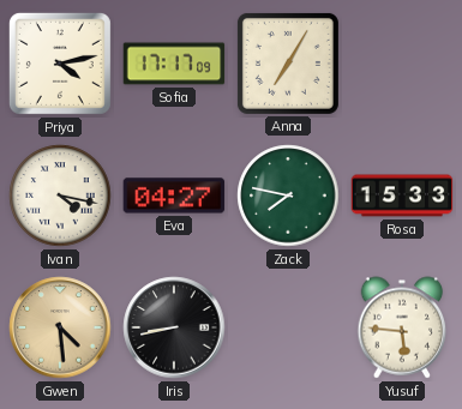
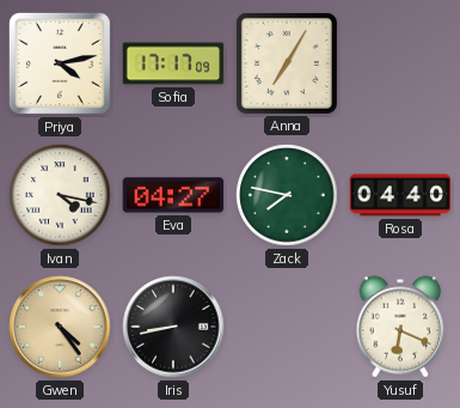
Rosa: 15:33 -> 04:40 (400, 195)
Gwen: 4:29 -> 4:24 (60, 327)
Yusuf: 5:46 -> 6:19 (400, 327)
